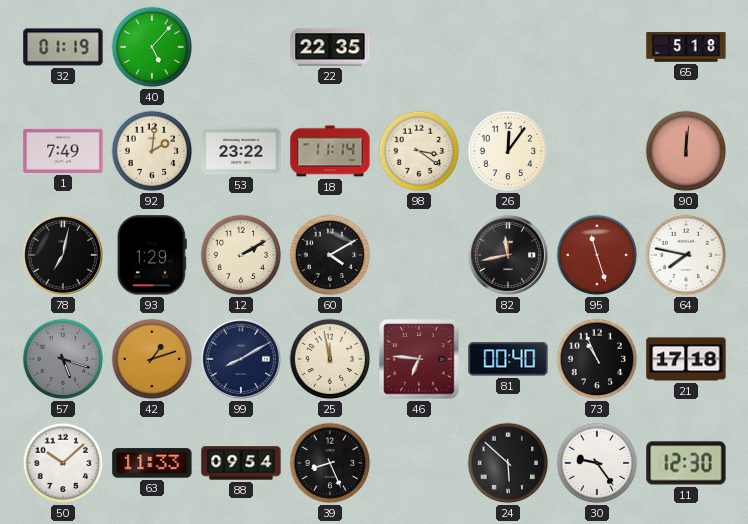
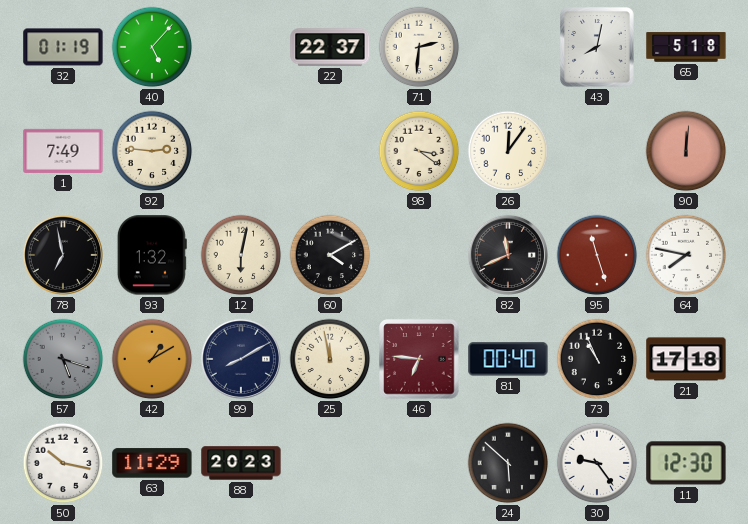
22: 22:35 -> 22:37 (330, 47)
71: none -> 2:31 (419, 47)
43: none -> 8:02 (597, 47)
92: 2:01 -> 2:46 (152, 151)
53: 23:22 -> none (241, 151)
18: 11:14 -> none (330, 151)
78: 7:02 -> 6:58 (63, 255)
93: 1:29 -> 1:32 (152, 255)
12: 2:10 -> 6:02 (241, 255)
82: 11:43 -> 11:41 (508, 255)
42: 1:12 -> 1:10 (152, 359)
50: 10:08 -> 10:17 (63, 463)
63: 11:33 -> 11:29 (152, 463)
88: 09:54 -> 20:23 (241, 463)
39: 8:26 -> none (330, 463)
